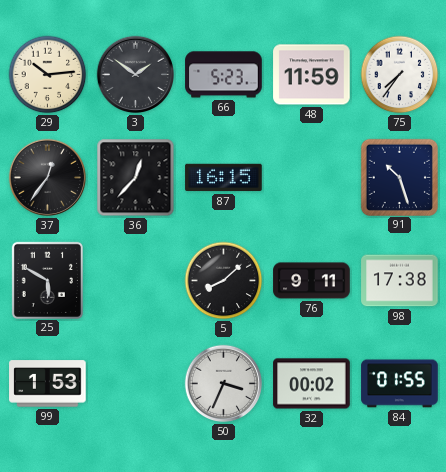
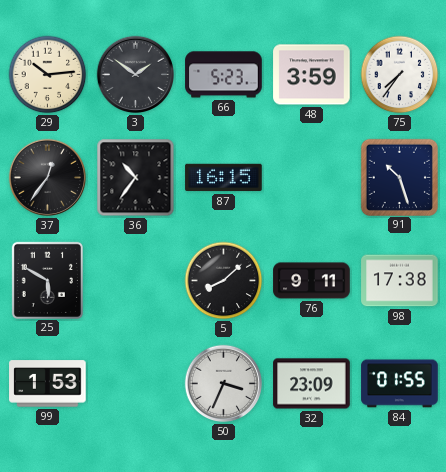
48: 11:59 -> 3:59 (312, 75)
36: 12:37 -> 10:36 (136, 178)
32: 00:02 -> 23:09 (312, 384)
